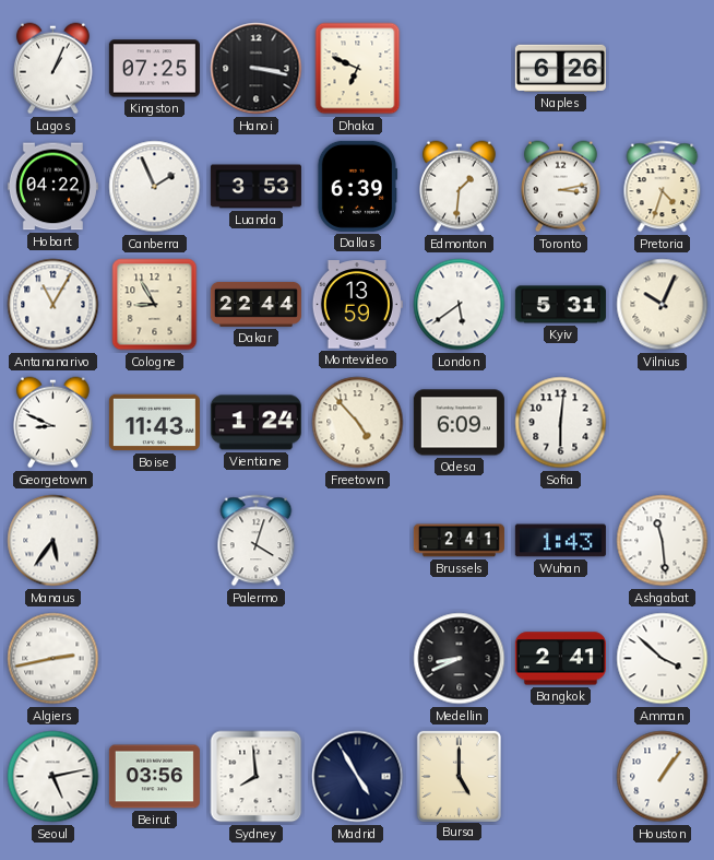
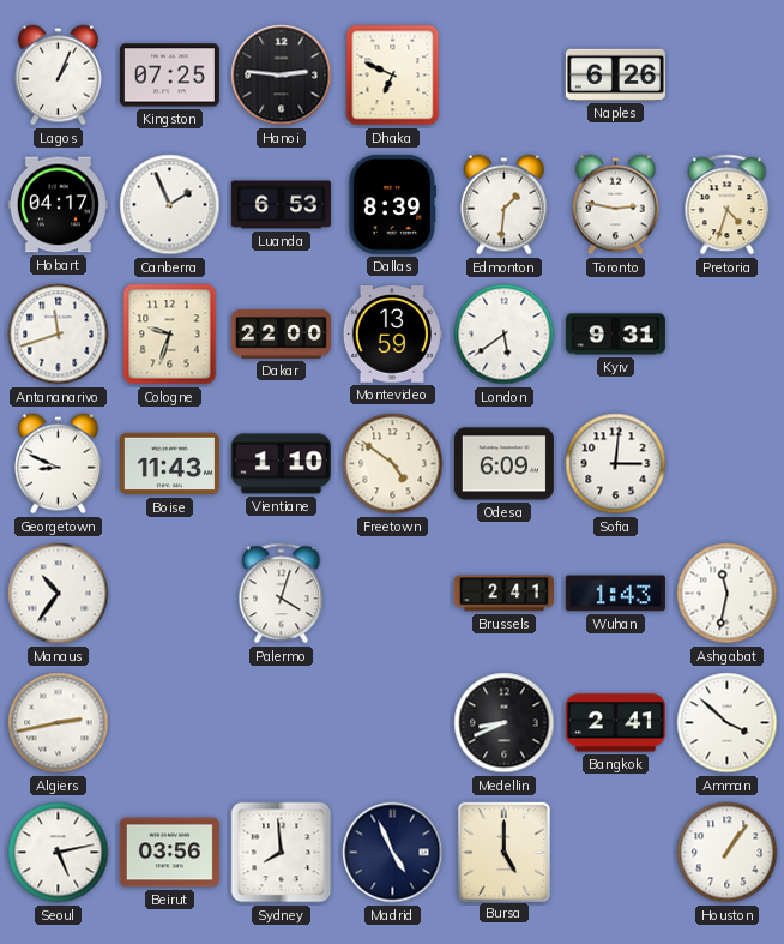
Hanoi: 3:17 -> 2:46 (282, 76)
Hobart: 04:22 -> 04:17 (58, 205)
Luanda: 3:53 -> 6:53 (281, 205)
Dallas: 6:39 -> 8:39 (392, 204)
Toronto: 3:13 -> 2:47 (616, 205)
Antananarivo: 11:05 -> 11:42 (59, 335)
Cologne: 8:55 -> 9:33 (170, 335)
Dakar: 22:44 -> 22:00 (281, 333)
Kyiv: 5:31 -> 9:31 (615, 335)
Vilnius: 10:04 -> none (663, 305)
Vientiane: 1:24 -> 1:10 (281, 464)
Freetown: 4:53 -> 4:51 (393, 464)
Sofia: 6:01 -> 3:01 (616, 464)
Manaus: 5:36 -> 10:36 (59, 594)
Ashgabat: 11:29 -> 11:32 (728, 594)
Madrid: 4:55 -> 4:56 (393, 853)
